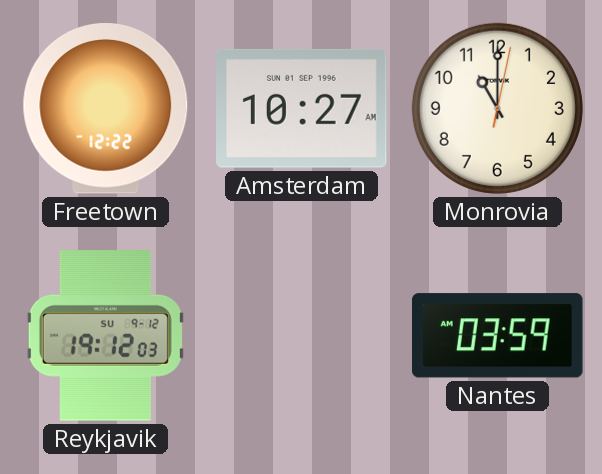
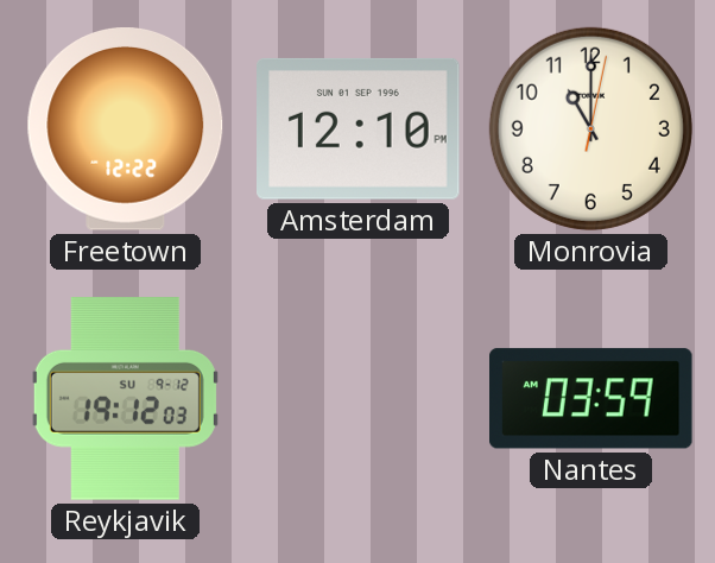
Amsterdam: 10:27 -> 12:10 (359, 128)
